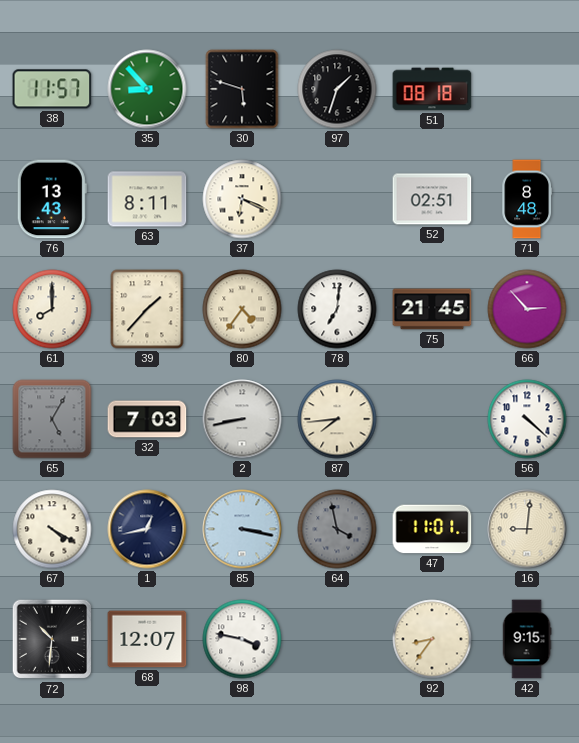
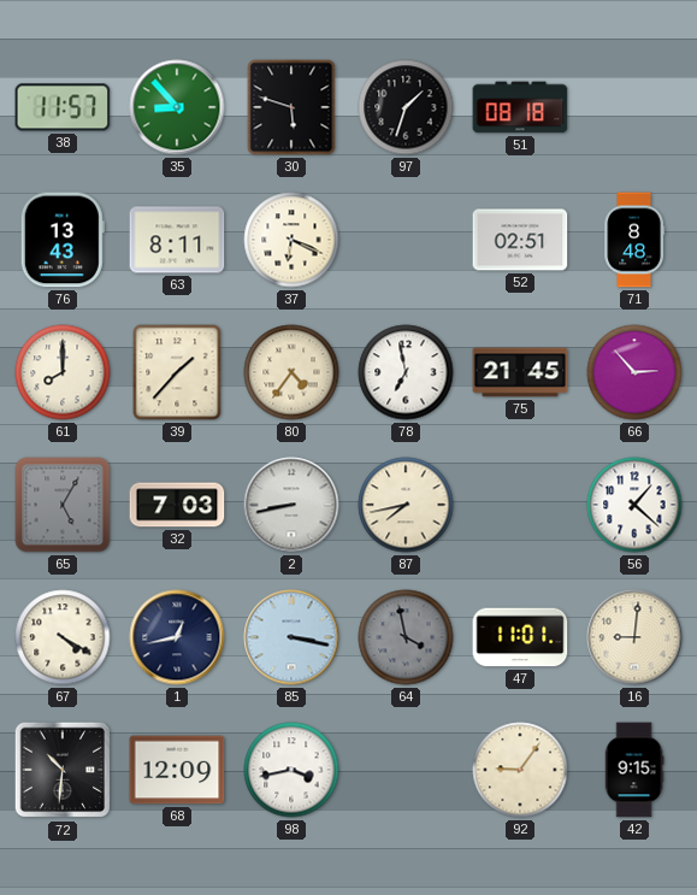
78: 7:01 -> 6:58 (406, 372)
87: 7:44 -> 7:43 (406, 505)
56: 4:22 -> 1:22 (634, 505)
68: 12:07 -> 12:09 (177, 770)
98: 3:47 -> 3:43 (291, 770)
92: 8:36 -> 9:06 (520, 770)
